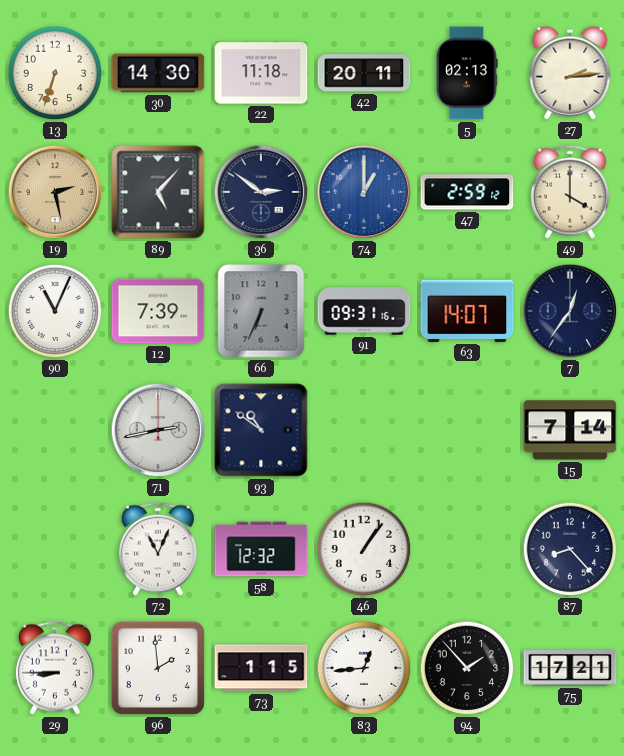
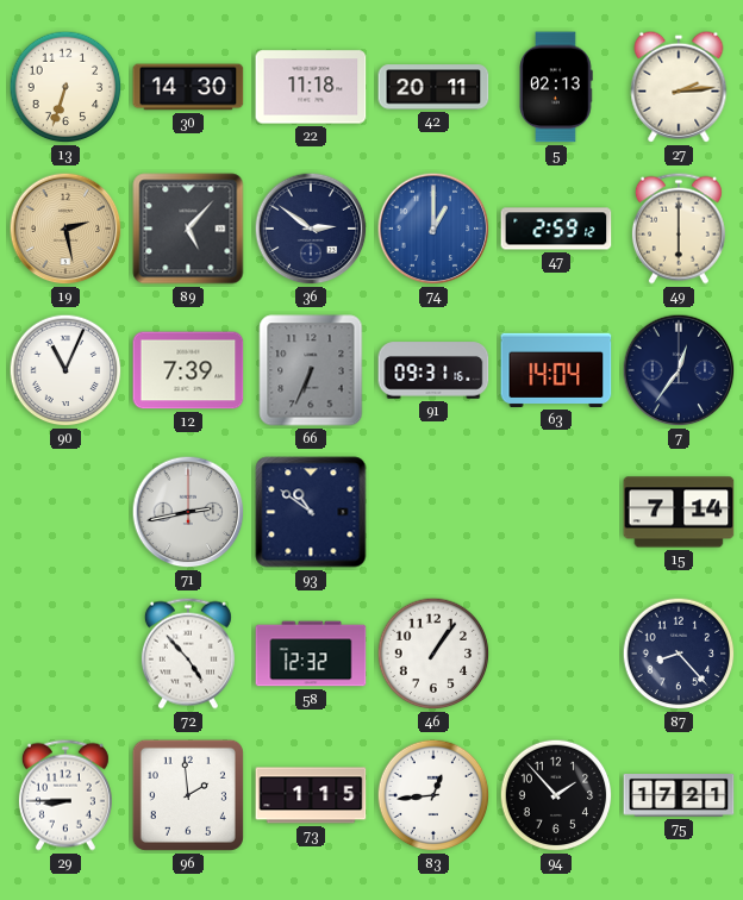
49: 4:00 -> 6:00 (679, 229)
63: 14:07 -> 14:04 (556, 370)
72: 11:04 -> 4:53 (188, 654)
